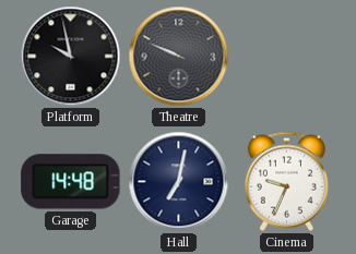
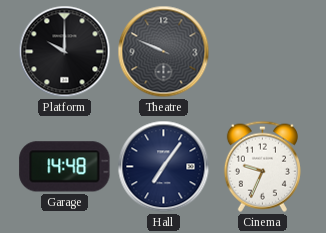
Platform: 9:58 -> 10:00 (65, 52)
Hall: 7:02 -> 7:06 (164, 167)
